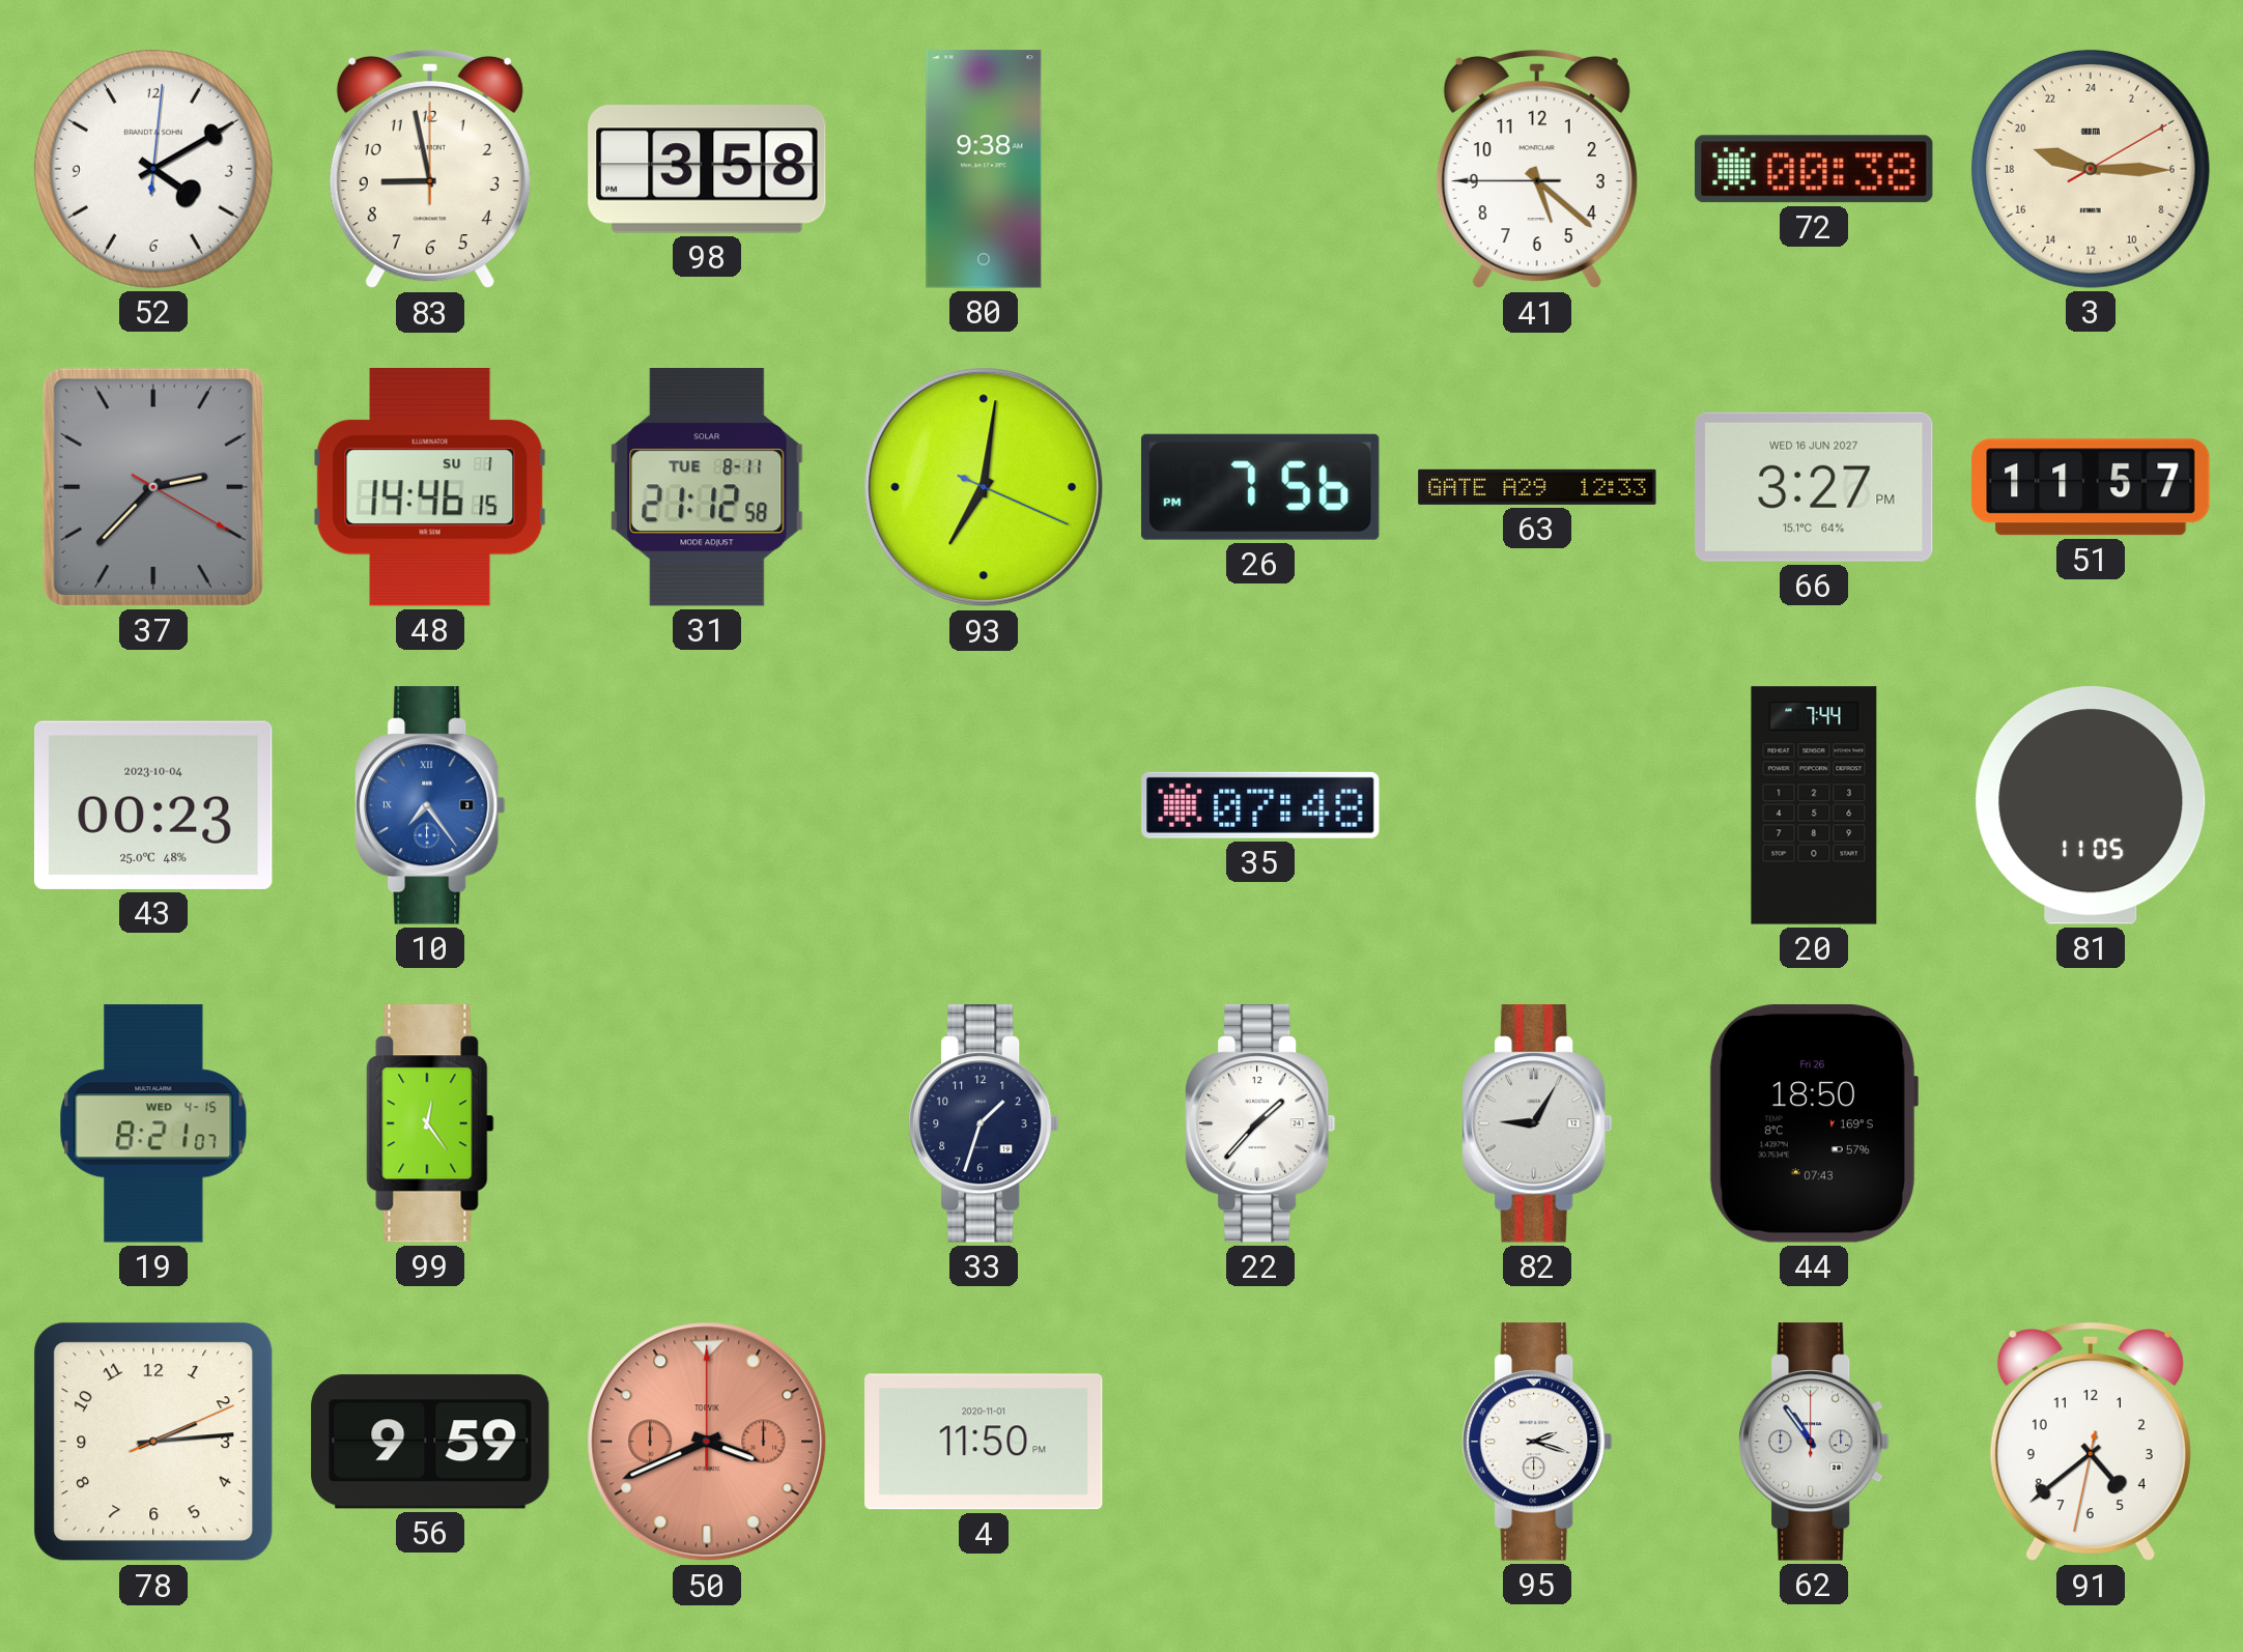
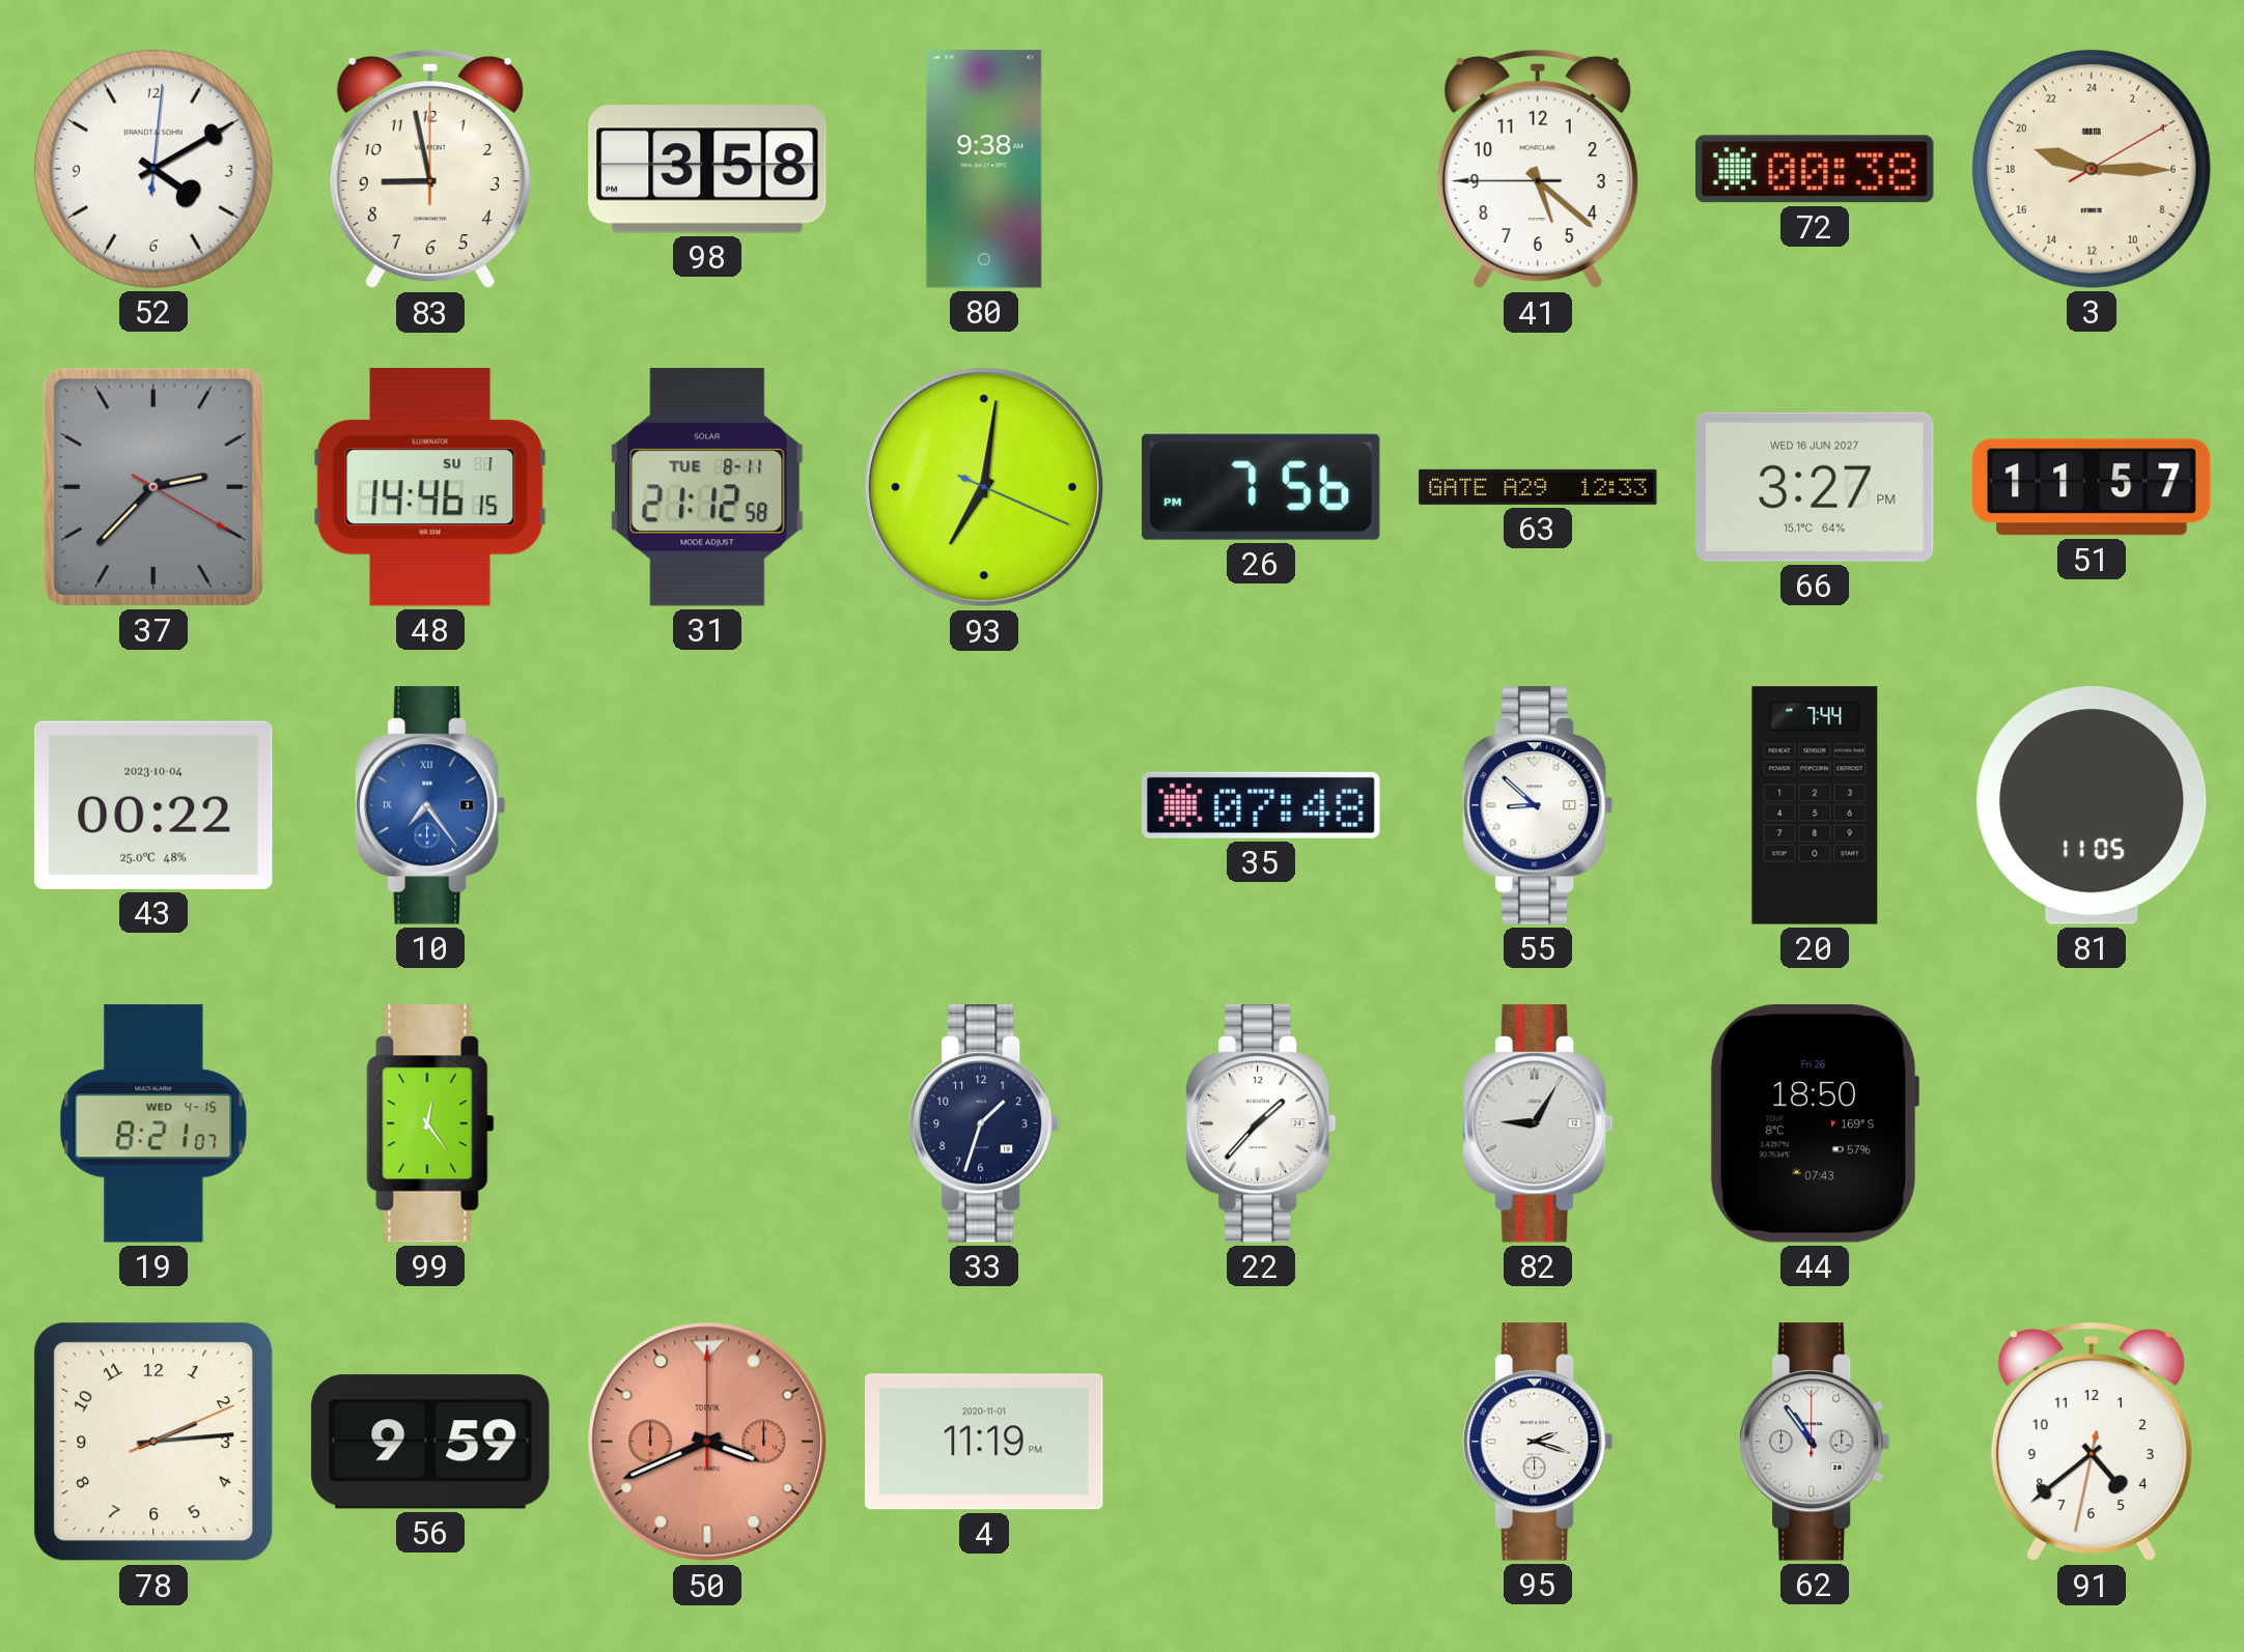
43: 00:23 -> 00:22 (155, 805)
55: none -> 8:52 (1538, 805)
4: 11:50 -> 11:19 (984, 1442)
